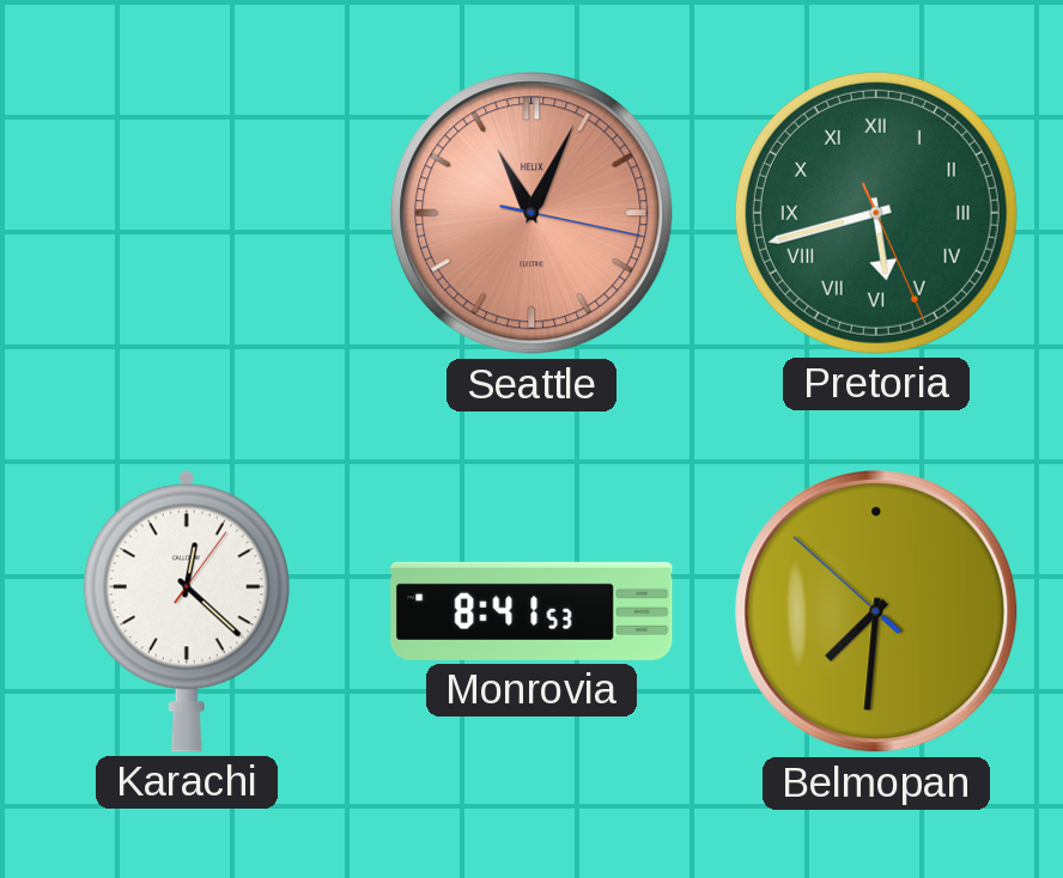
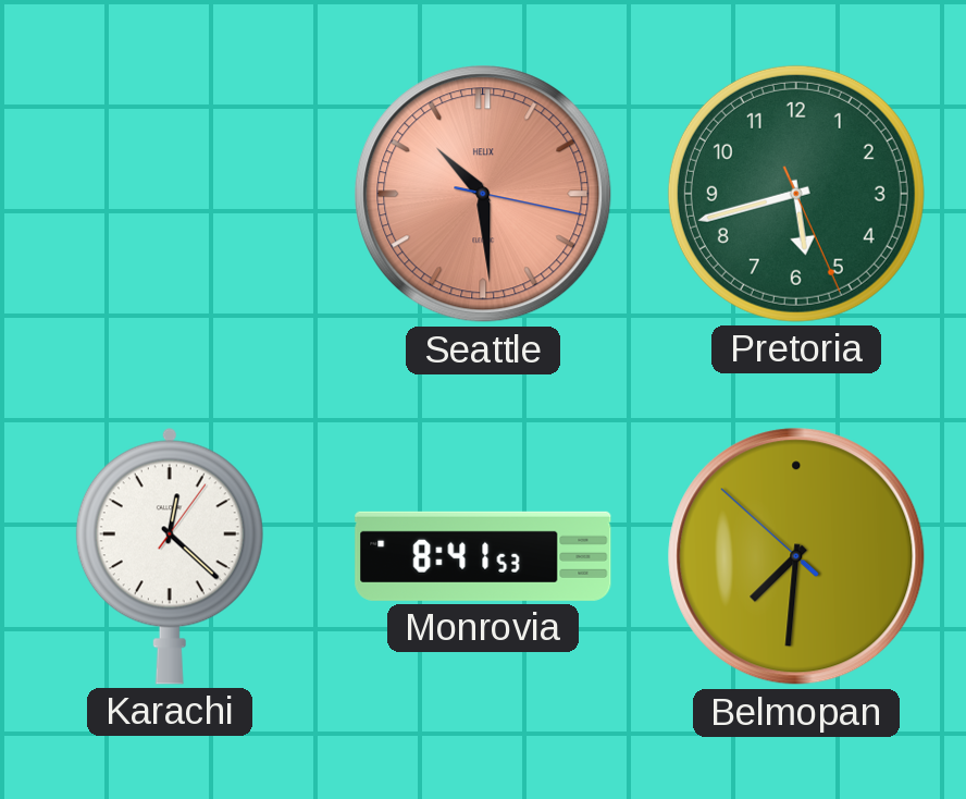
Seattle: 11:04 -> 10:29 (483, 194)
Pretoria numerals: Roman -> Arabic (796, 194)
